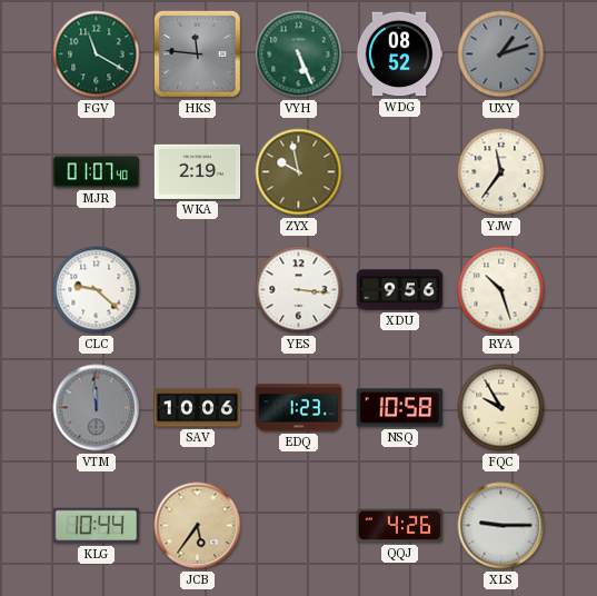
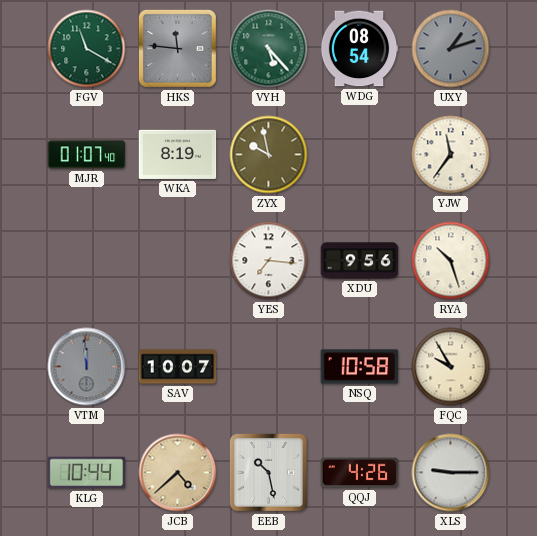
VYH: 5:26 -> 5:23 (269, 49)
WDG: 08:52 -> 08:54 (359, 49)
WKA: 2:19 -> 8:19 (178, 154)
CLC: 9:22 -> none (97, 290)
YES: 3:16 -> 7:16 (269, 261)
SAV: 10:06 -> 10:07 (178, 367)
EDQ: 1:23 -> none (299, 408)
JCB: 5:36 -> 4:38 (178, 473)
EEB: none -> 10:28 (268, 472)
